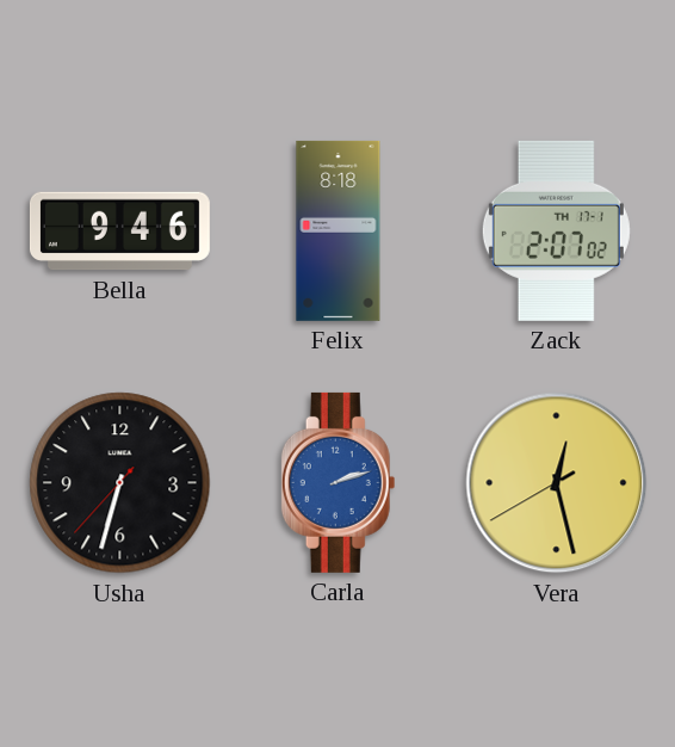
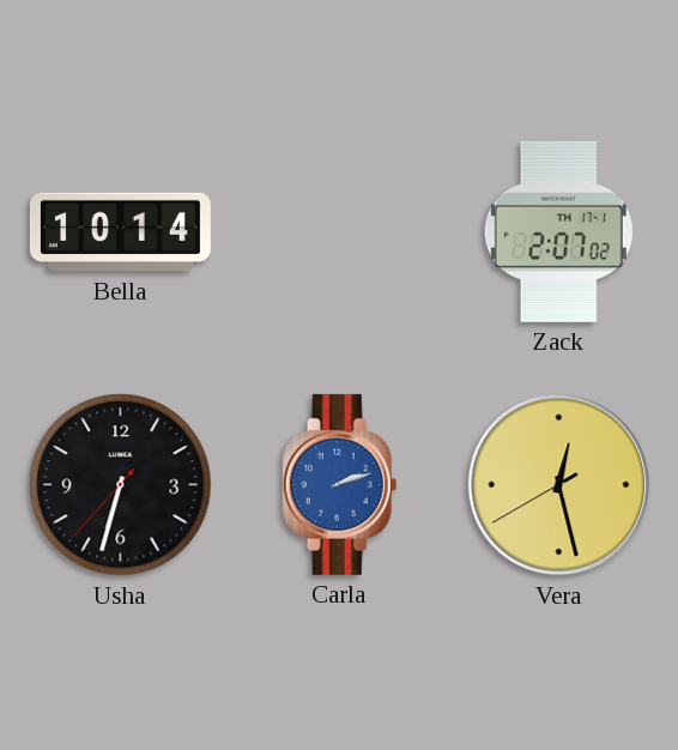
Bella: 9:46 -> 10:14 (120, 232)
Felix: 8:18 -> none (339, 230)
